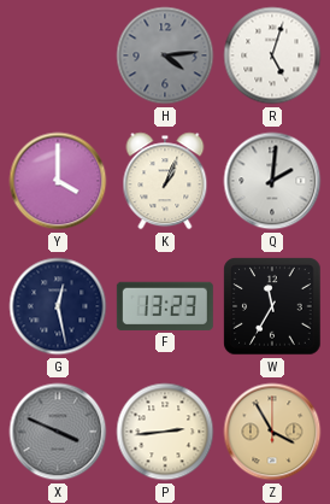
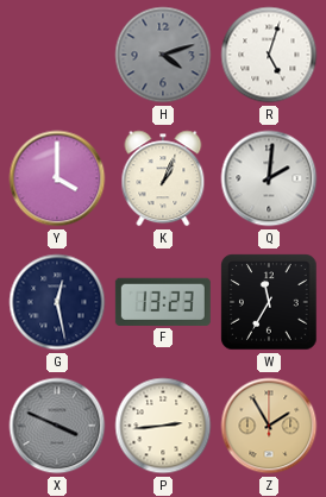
H: 4:14 -> 4:12 (163, 55)
Z: 3:55 -> 1:55 (269, 426)
